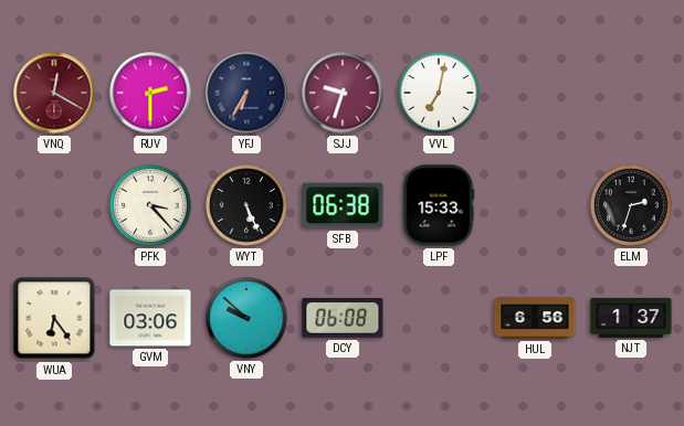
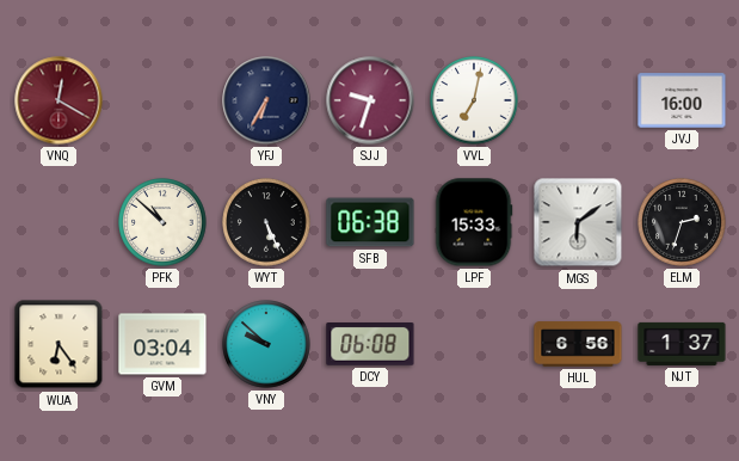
RUV: 2:30 -> none (150, 93)
JVJ: none -> 16:00 (682, 100)
PFK: 3:23 -> 10:52 (162, 222)
MGS: none -> 6:09 (578, 222)
GVM: 03:06 -> 03:04 (162, 344)
